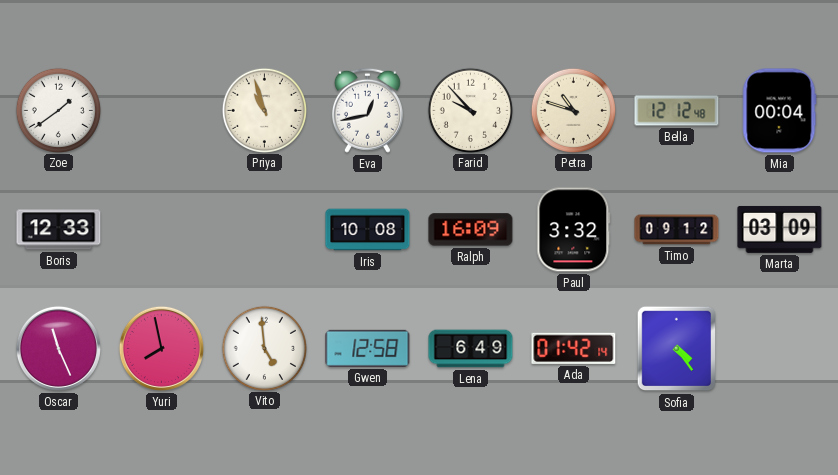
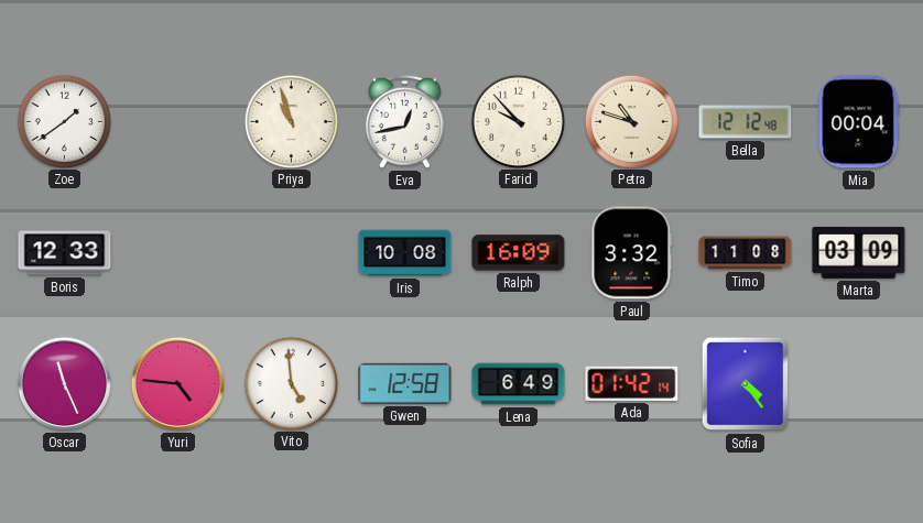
Timo: 09:12 -> 11:08 (746, 253)
Yuri: 7:58 -> 4:46 (177, 383)
